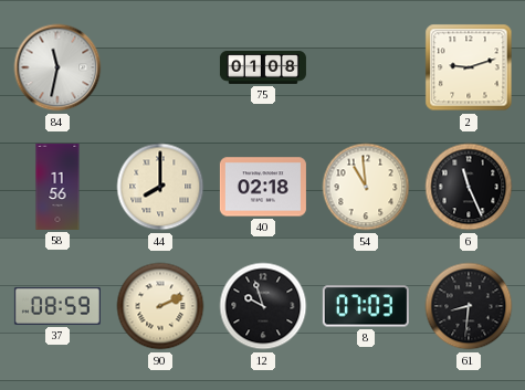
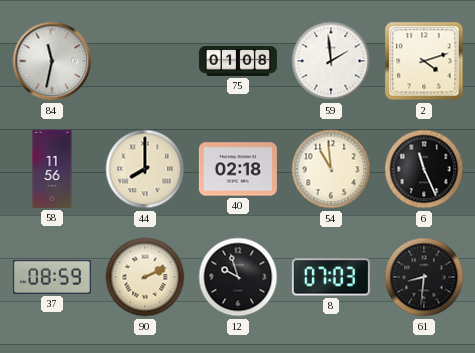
59: none -> 1:59 (331, 61)
2: 9:12 -> 4:12 (424, 61)
